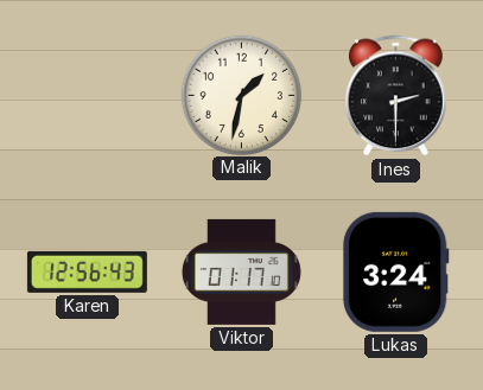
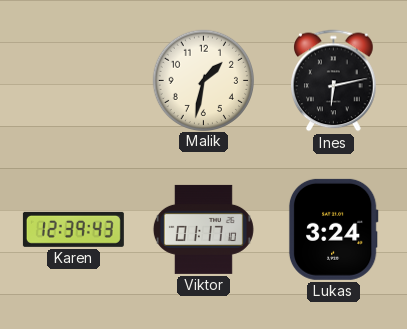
Ines: 2:30 -> 6:13 (334, 81)
Karen: 12:56 -> 12:39 (73, 229)
